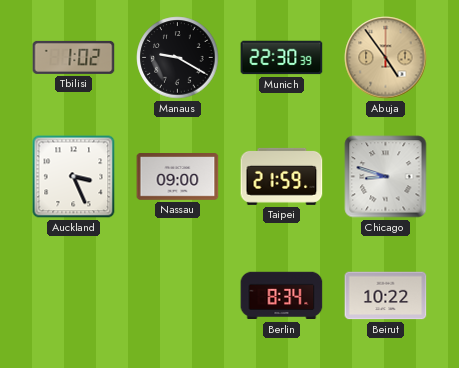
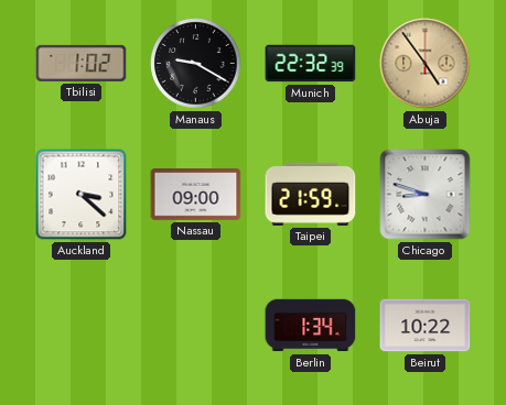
Munich: 22:30 -> 22:32 (311, 64)
Auckland: 3:26 -> 3:22 (82, 195)
Berlin: 8:34 -> 1:34 (311, 326)
